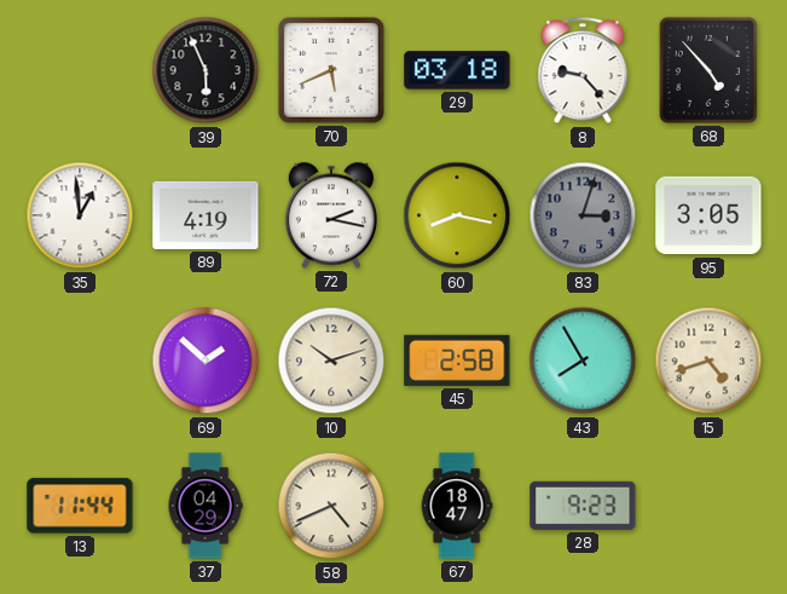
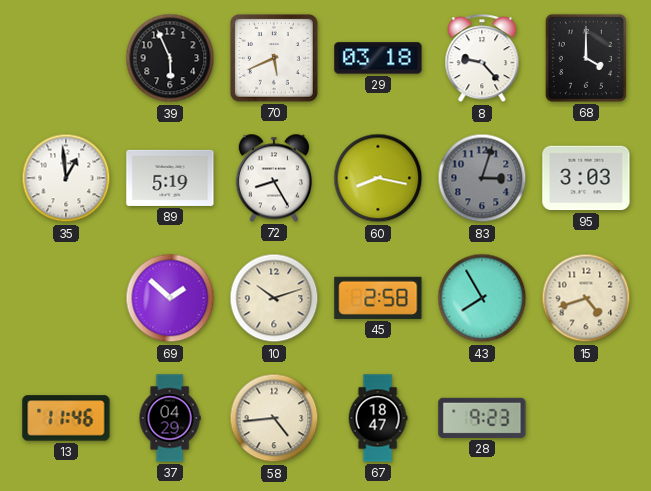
68: 4:53 -> 4:00 (586, 58)
89: 4:19 -> 5:19 (170, 178)
72: 2:17 -> 8:25 (273, 178)
95: 3:05 -> 3:03 (586, 178)
13: 11:44 -> 11:46 (66, 418)
58: 4:41 -> 4:44 (274, 418)
